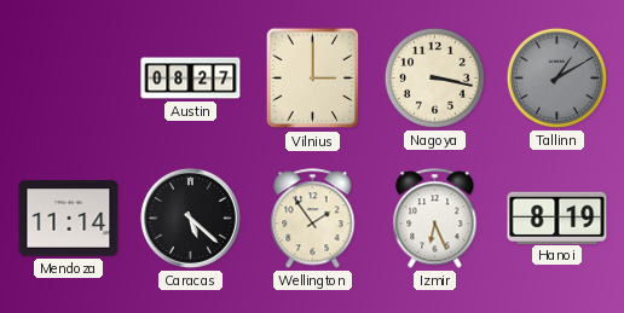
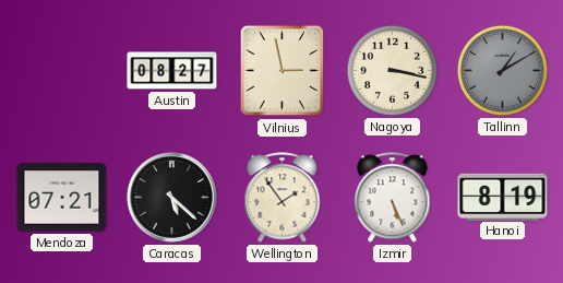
Vilnius: 3:00 -> 2:58 (283, 71)
Mendoza: 11:14 -> 07:21 (62, 198)
Izmir: 6:26 -> 5:26 (393, 198)
